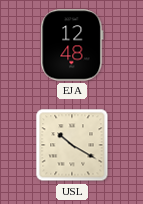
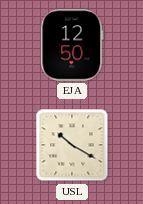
EJA: 12:48 -> 12:50 (72, 45)
